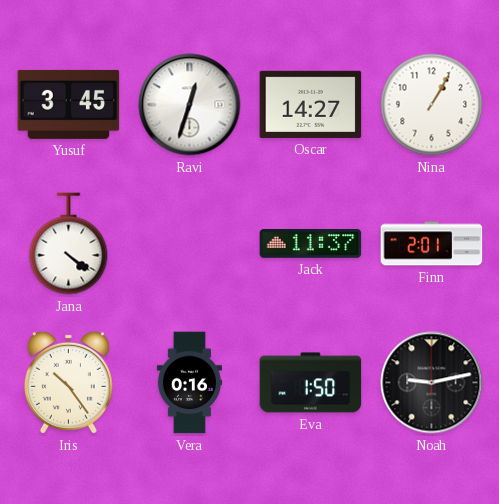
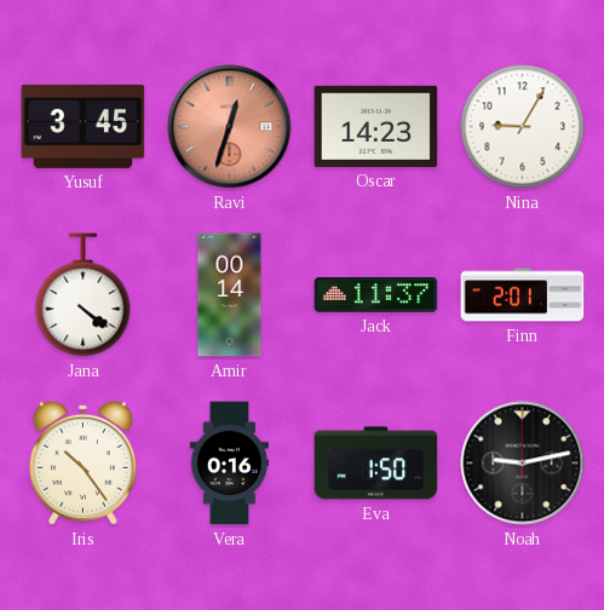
Ravi dial: white -> salmon (230, 127)
Oscar: 14:27 -> 14:23 (376, 126)
Nina: 1:05 -> 9:05 (523, 127)
Amir: none -> 00:14 (230, 295)
